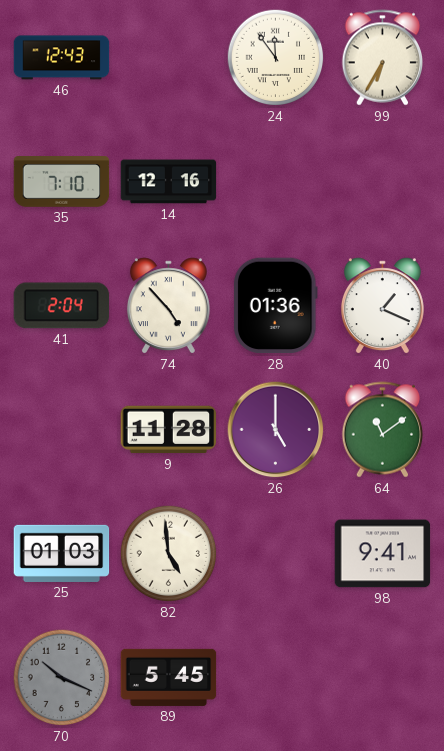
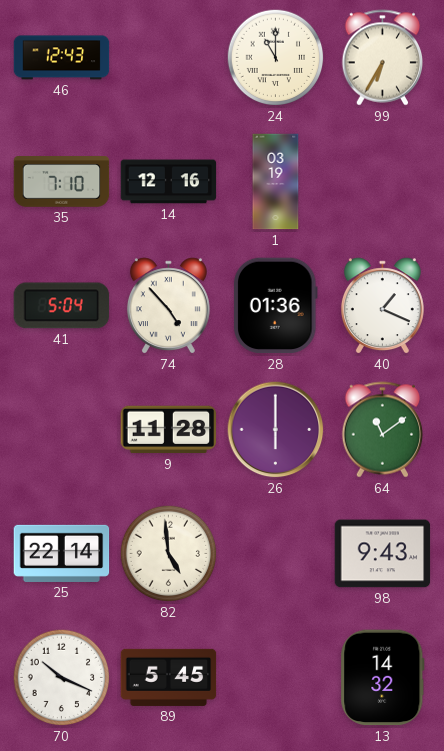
24: 11:54 -> 11:00 (276, 58)
1: none -> 03:19 (276, 182)
41: 2:04 -> 5:04 (62, 306)
26: 5:00 -> 6:00 (276, 430)
25: 01:03 -> 22:14 (62, 553)
98: 9:41 -> 9:43 (383, 554)
70 dial: grey -> white (62, 678)
13: none -> 14:32 (383, 678)
